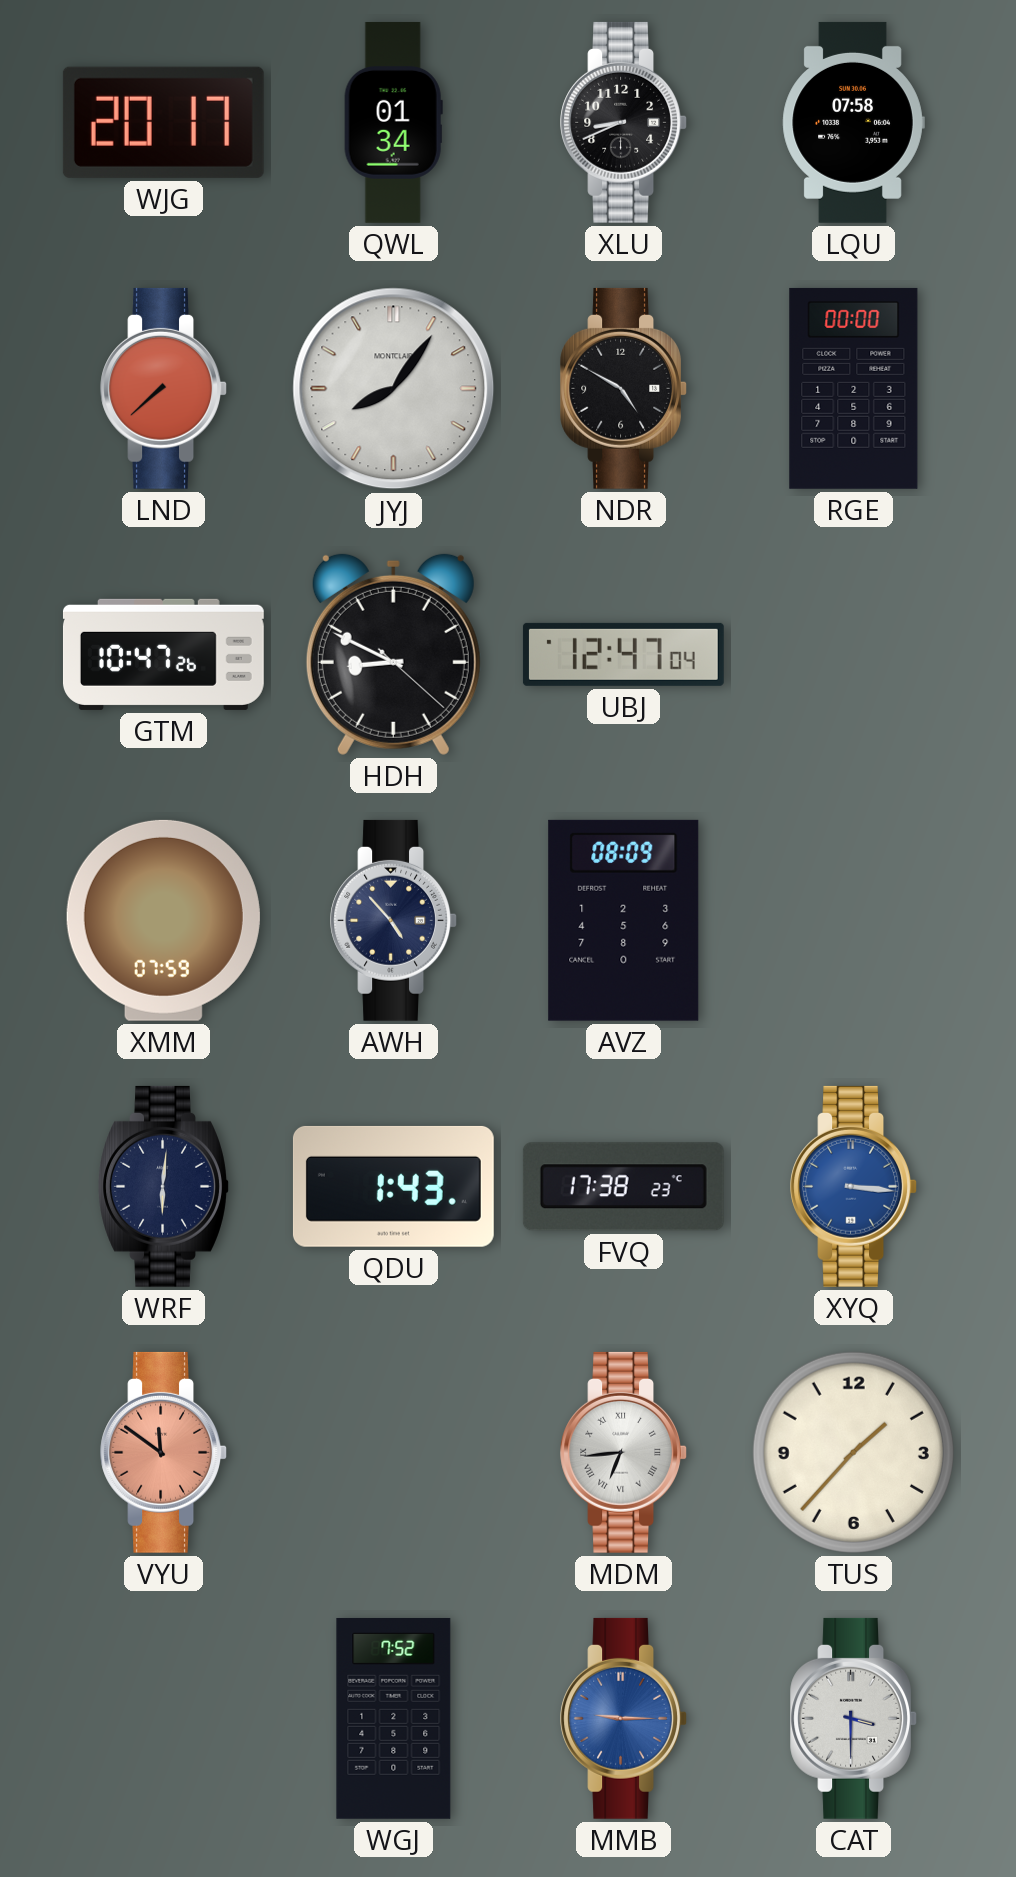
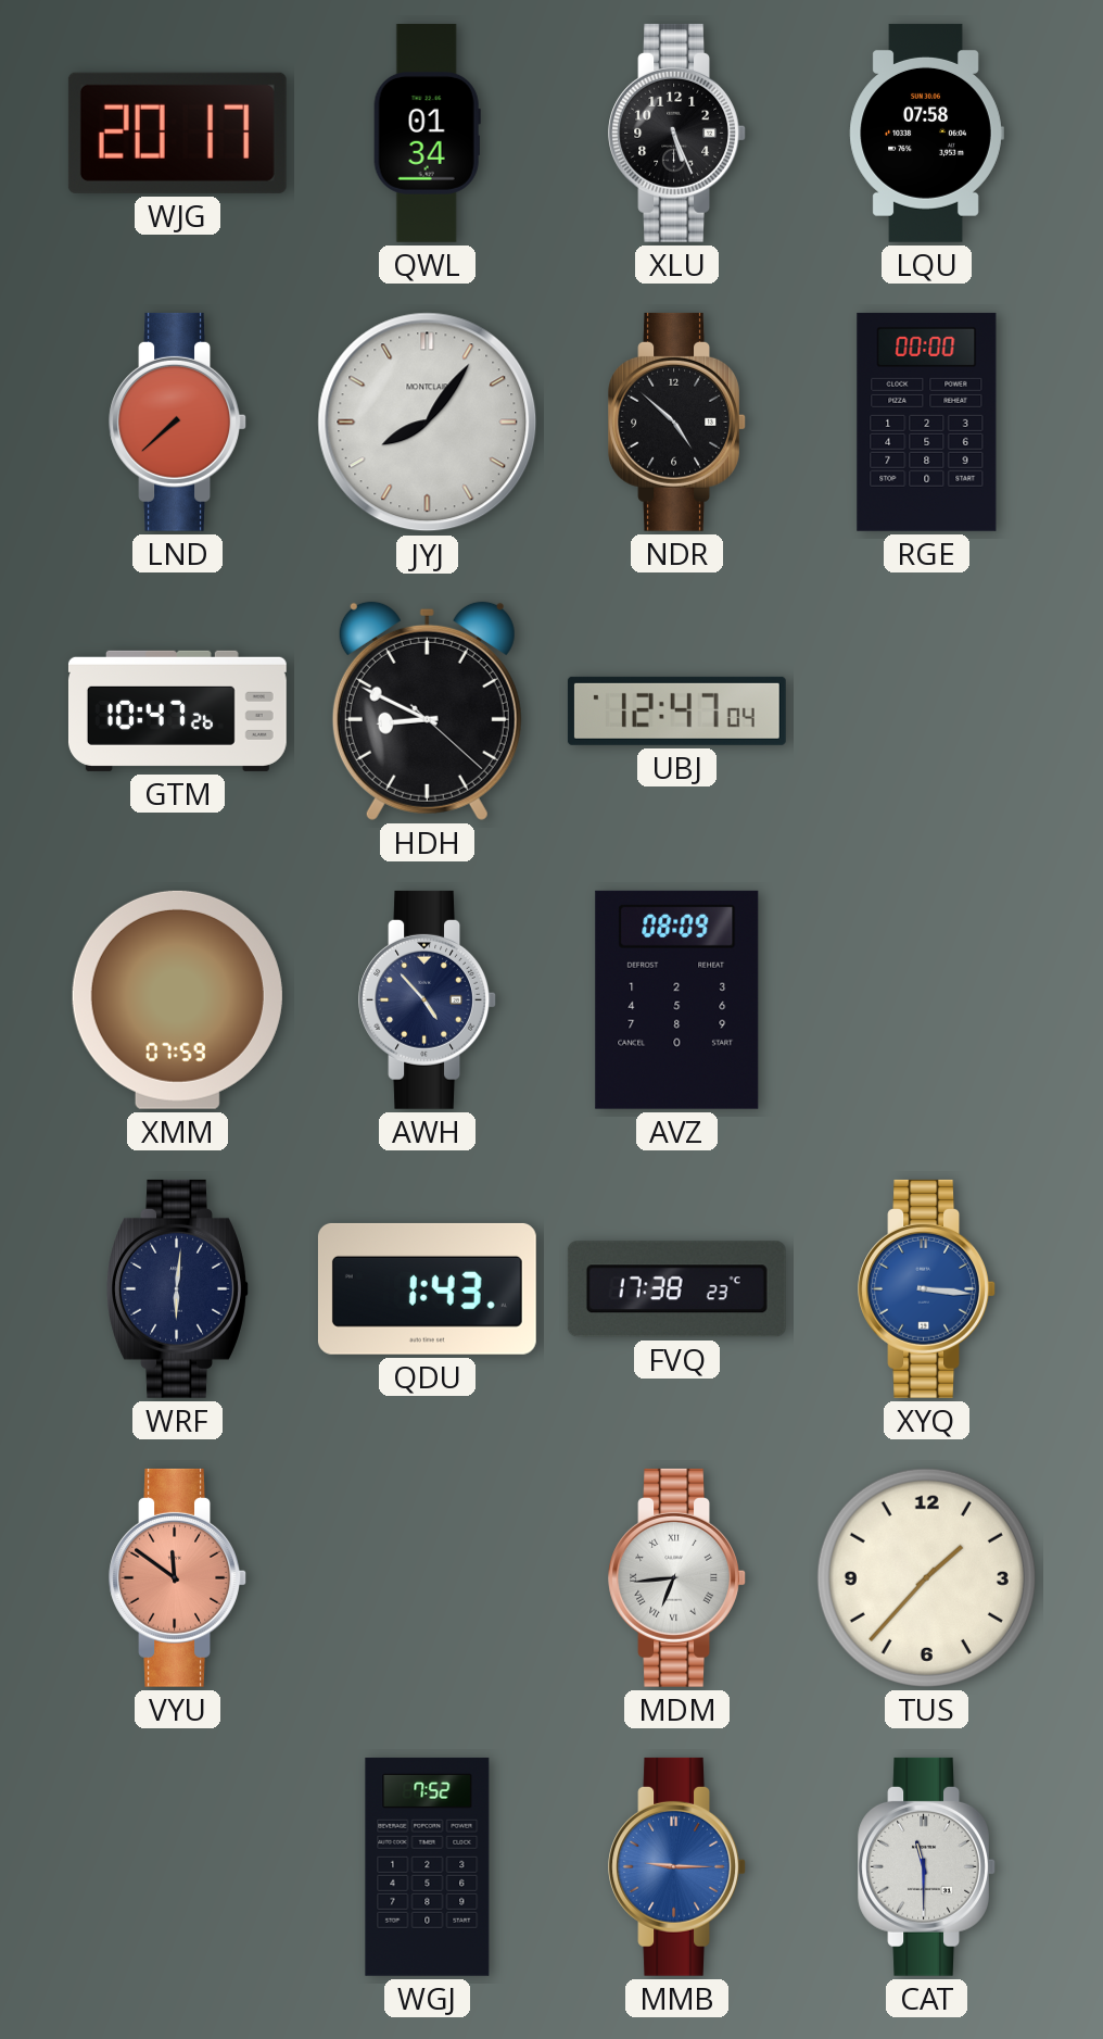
XLU: 8:41 -> 5:26 (677, 133)
NDR: 4:50 -> 4:52 (677, 421)
CAT: 3:30 -> 11:30 (927, 1866)
